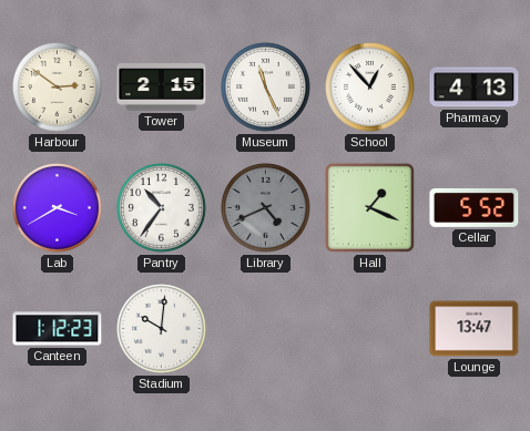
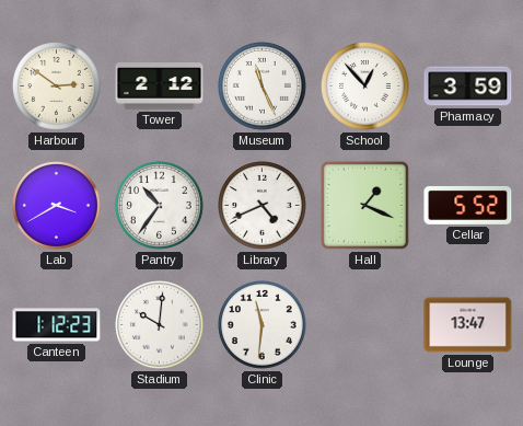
Tower: 2:15 -> 2:12 (160, 87)
Pharmacy: 4:13 -> 3:59 (468, 87)
Library dial: grey -> white (263, 206)
Clinic: none -> 11:31 (263, 325)
